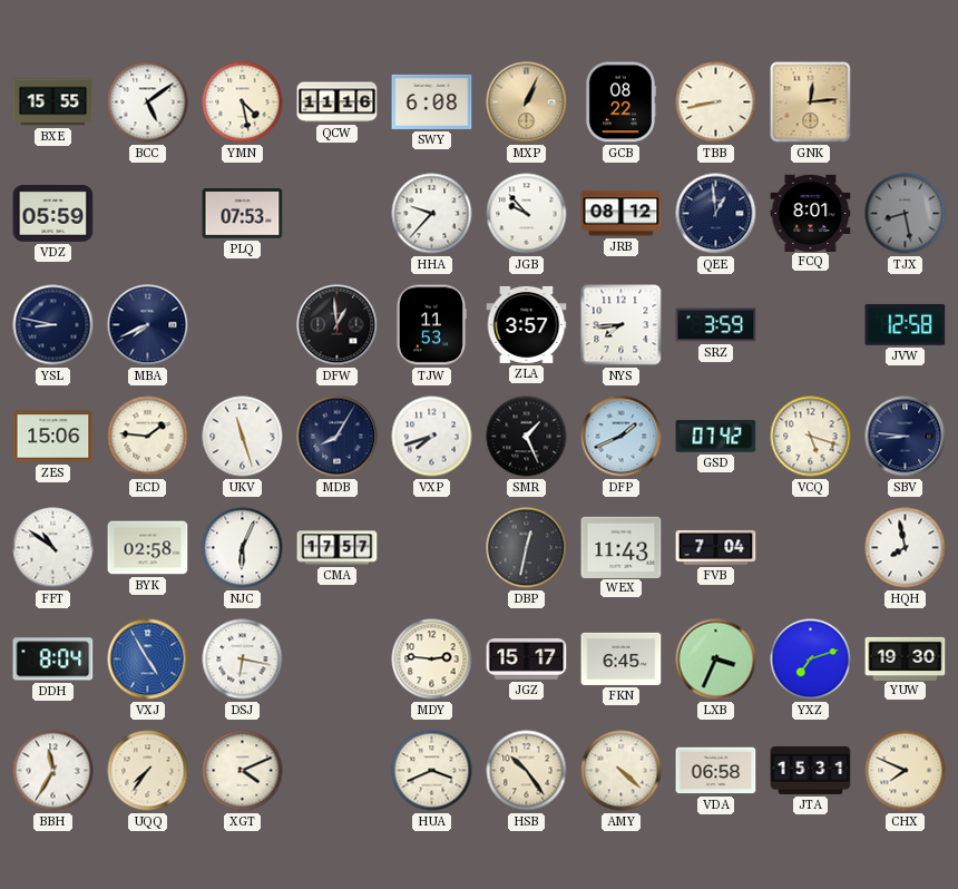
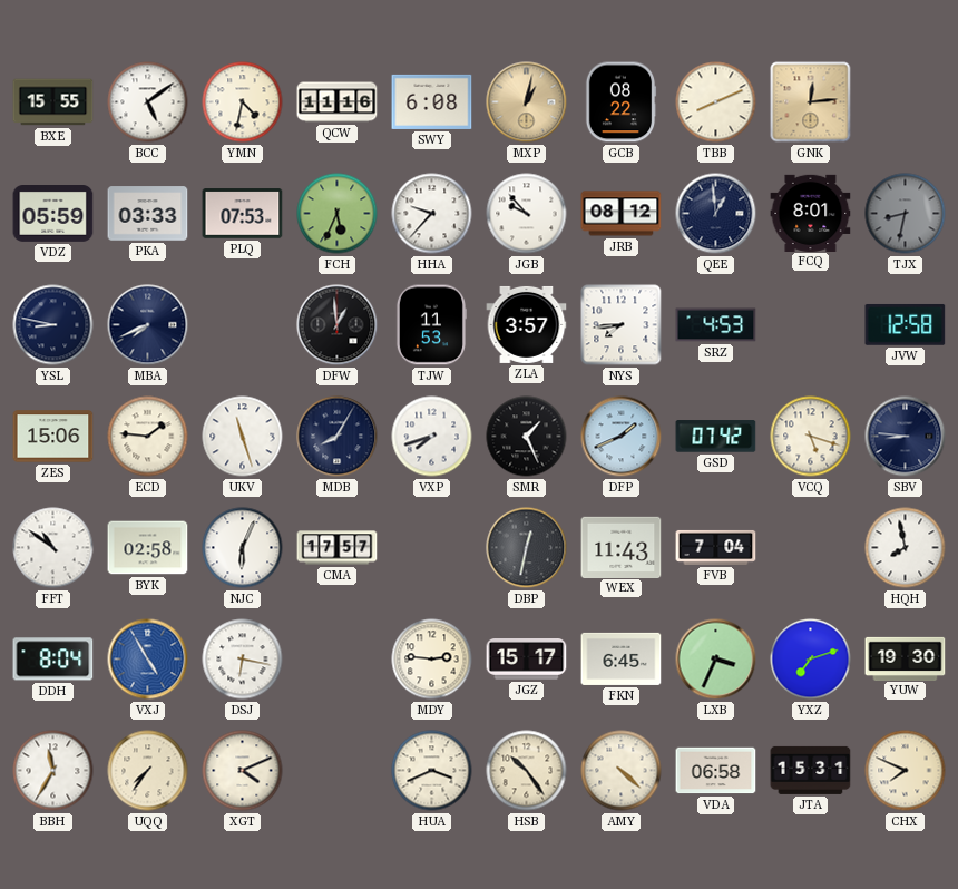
YMN: 4:28 -> 4:32 (243, 102)
MXP: 1:04 -> 1:02 (527, 102)
TBB: 8:43 -> 8:11 (716, 102)
PKA: none -> 03:33 (148, 214)
FCH: none -> 5:34 (338, 214)
TJX: 8:28 -> 8:32 (906, 214)
SRZ: 3:59 -> 4:53 (716, 325)
